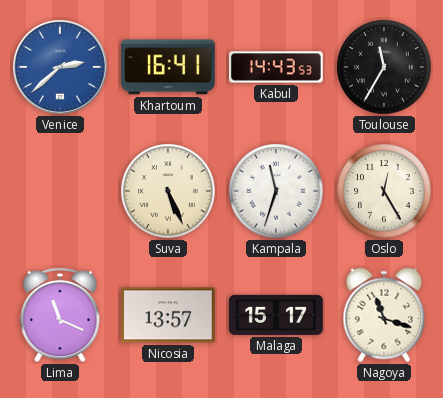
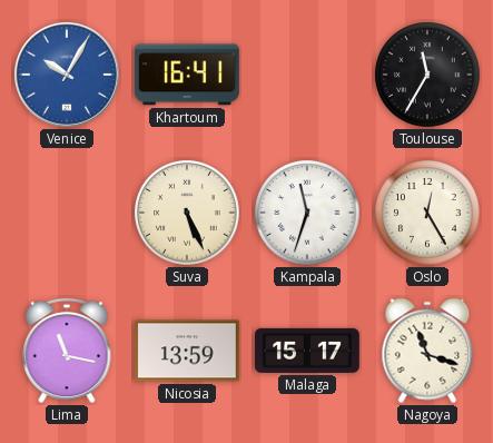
Venice: 2:38 -> 10:05 (68, 76)
Kabul: 14:43 -> none (276, 67)
Lima: 11:19 -> 11:17 (67, 351)
Nicosia: 13:57 -> 13:59 (187, 351)
